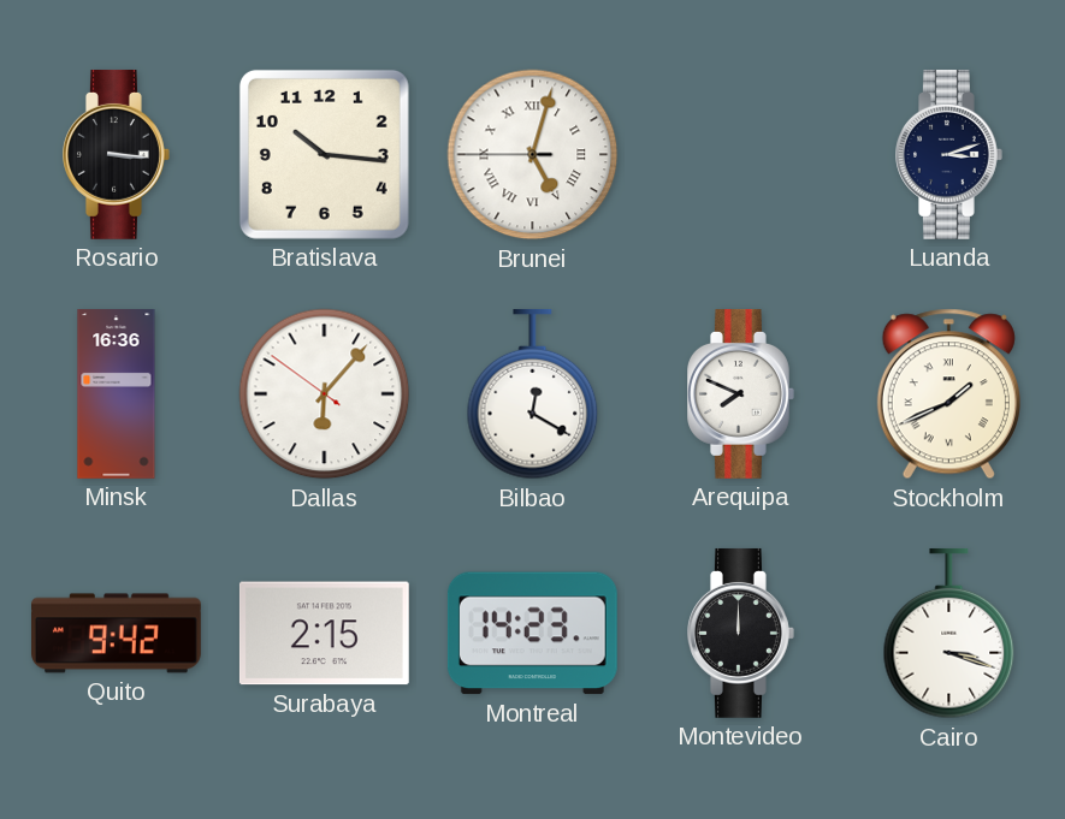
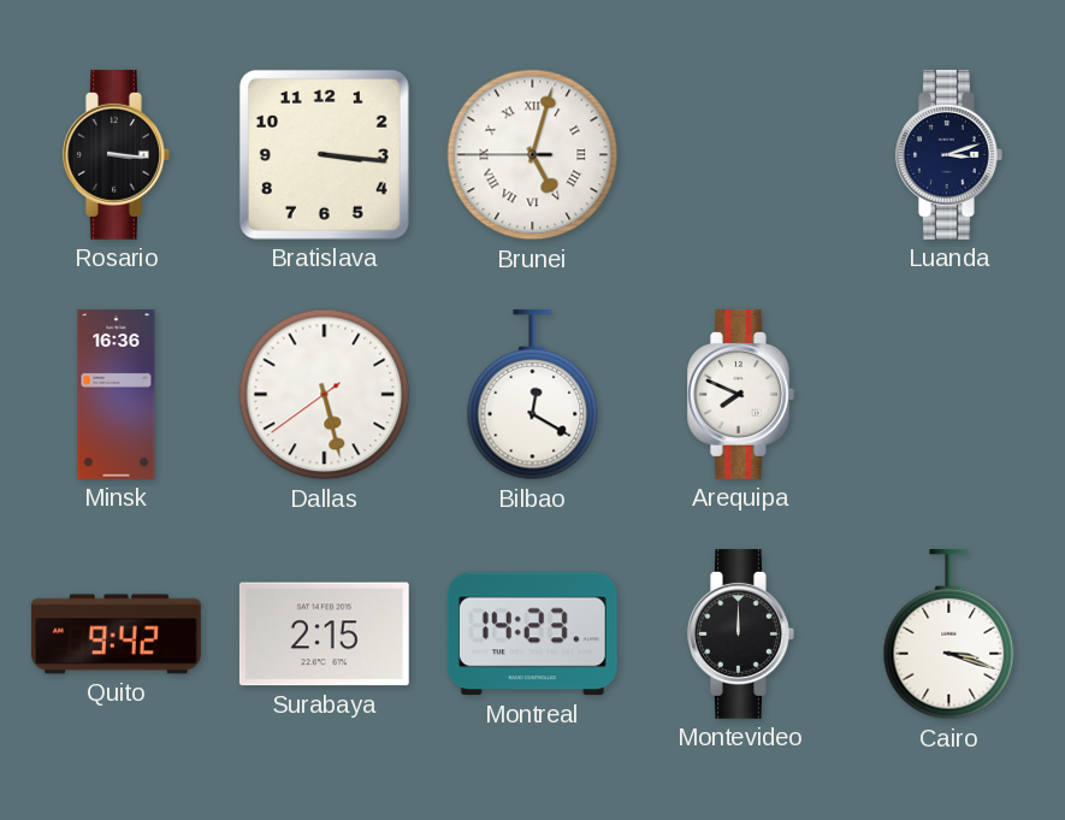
Bratislava: 10:16 -> 3:16 (324, 154)
Dallas: 6:06 -> 5:27 (325, 395)
Stockholm: 1:41 -> none (948, 394)
